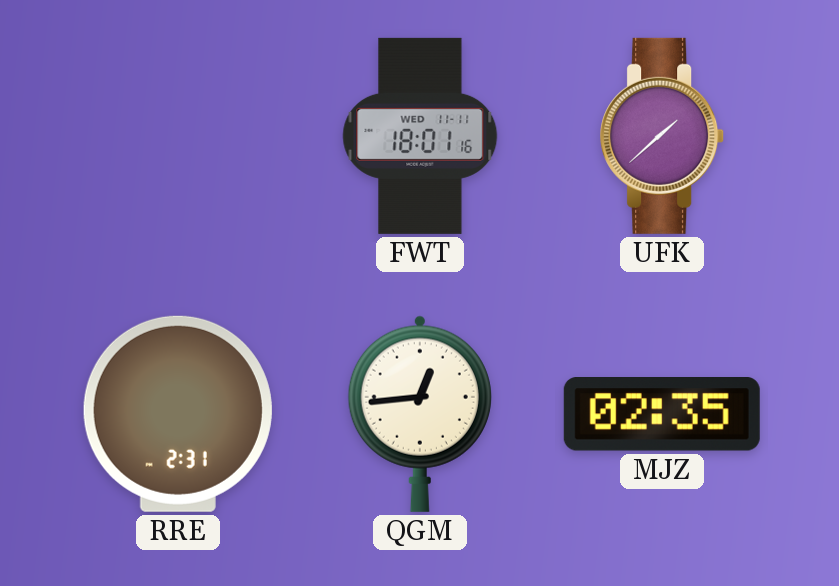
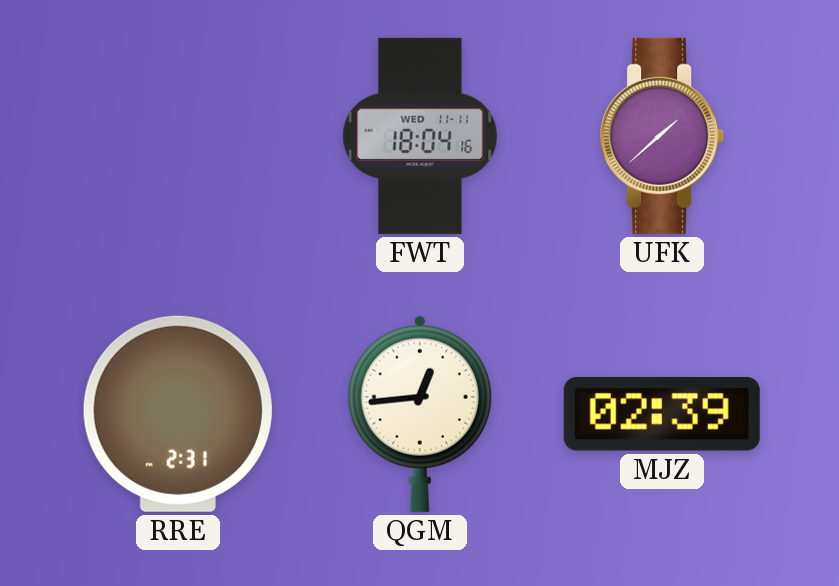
FWT: 18:01 -> 18:04 (420, 136)
MJZ: 02:35 -> 02:39 (662, 415)
